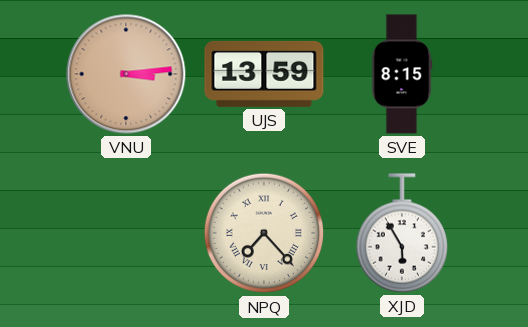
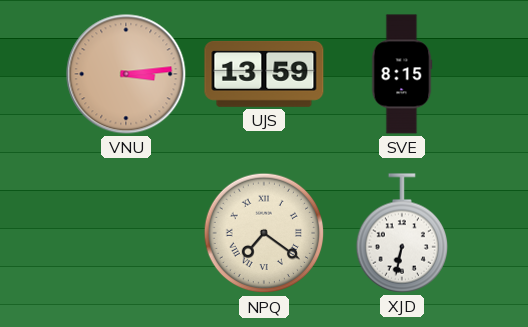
NPQ: 7:23 -> 7:21 (264, 233)
XJD: 5:55 -> 6:32 (401, 233)
